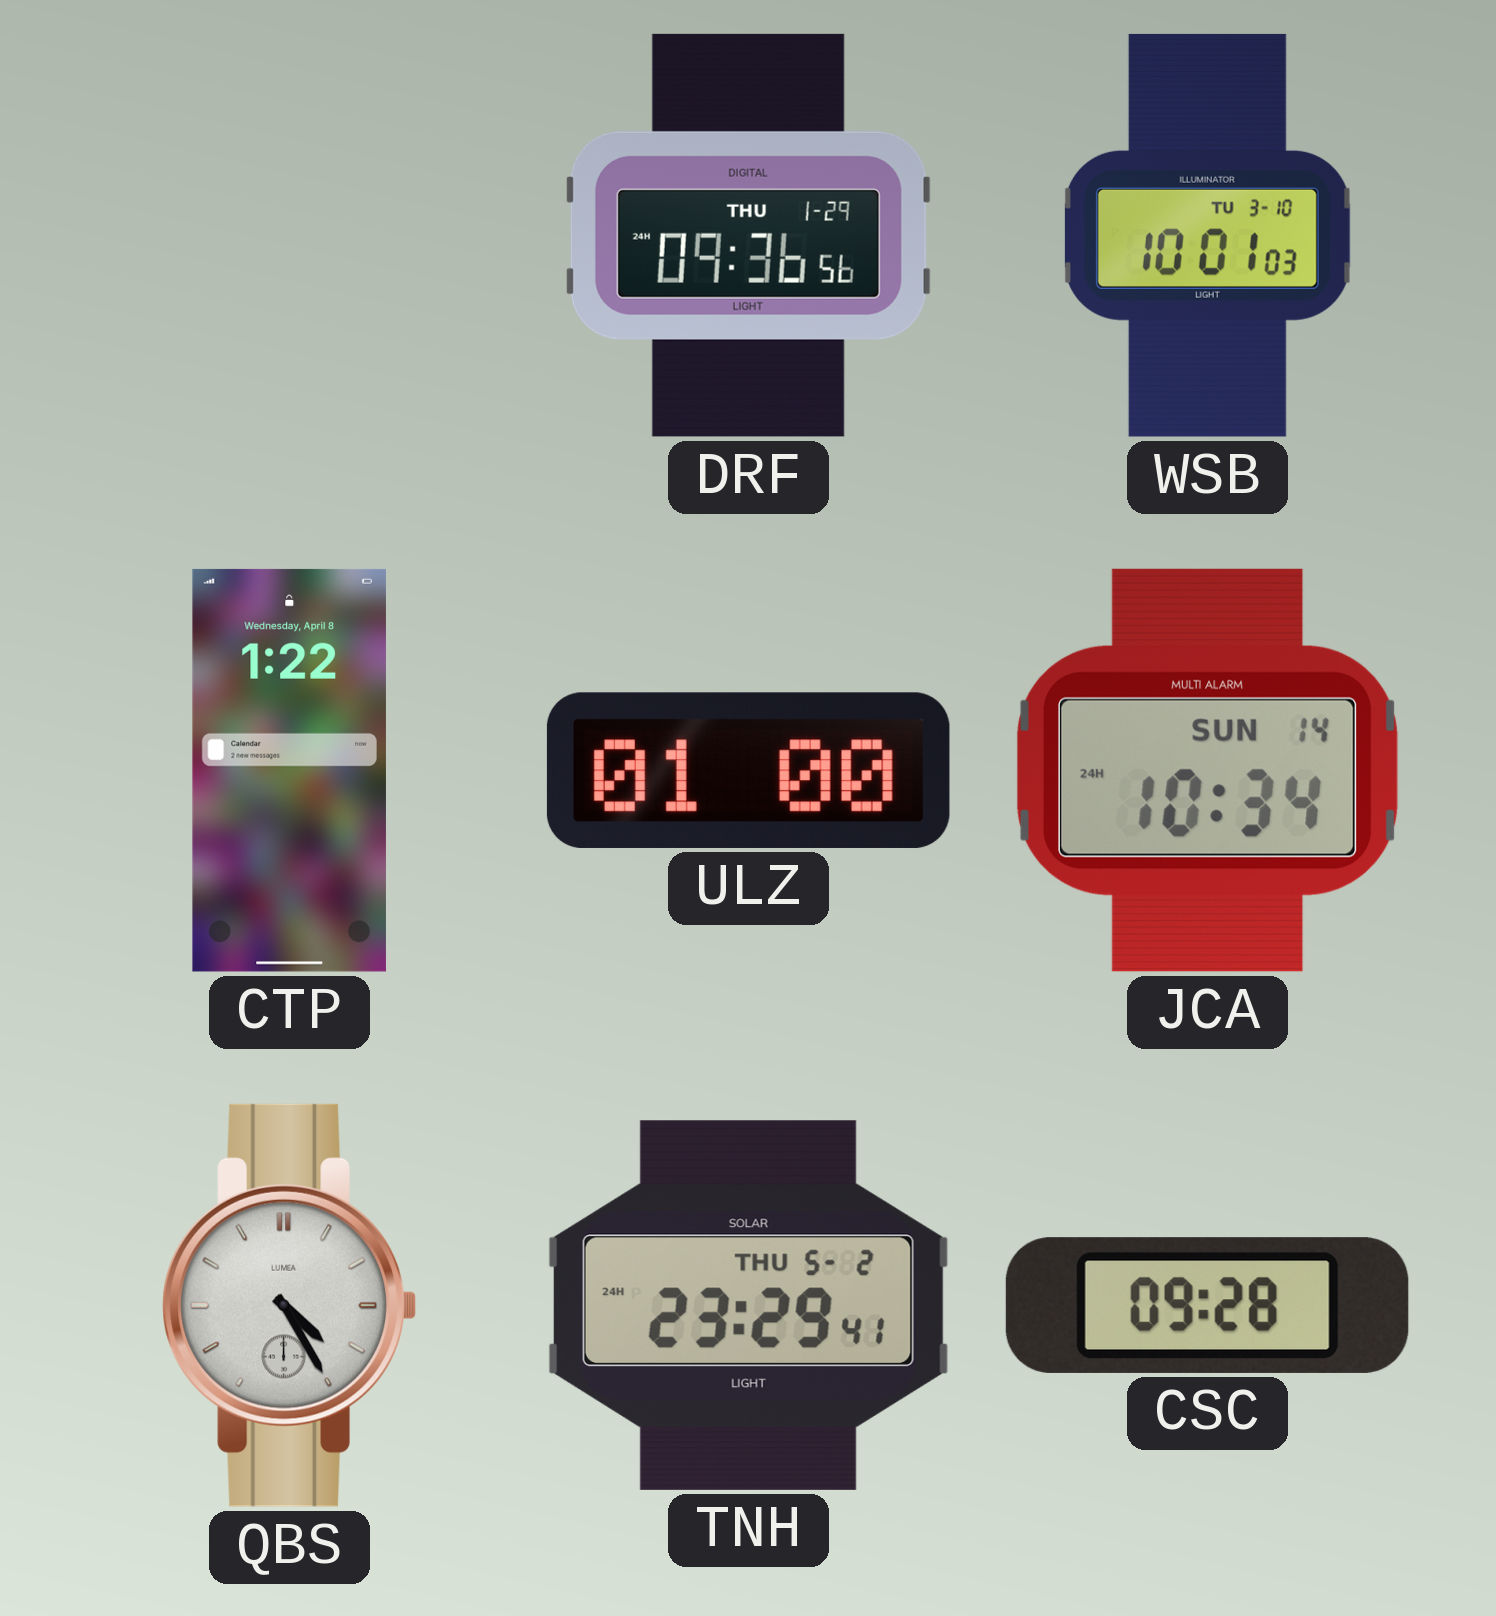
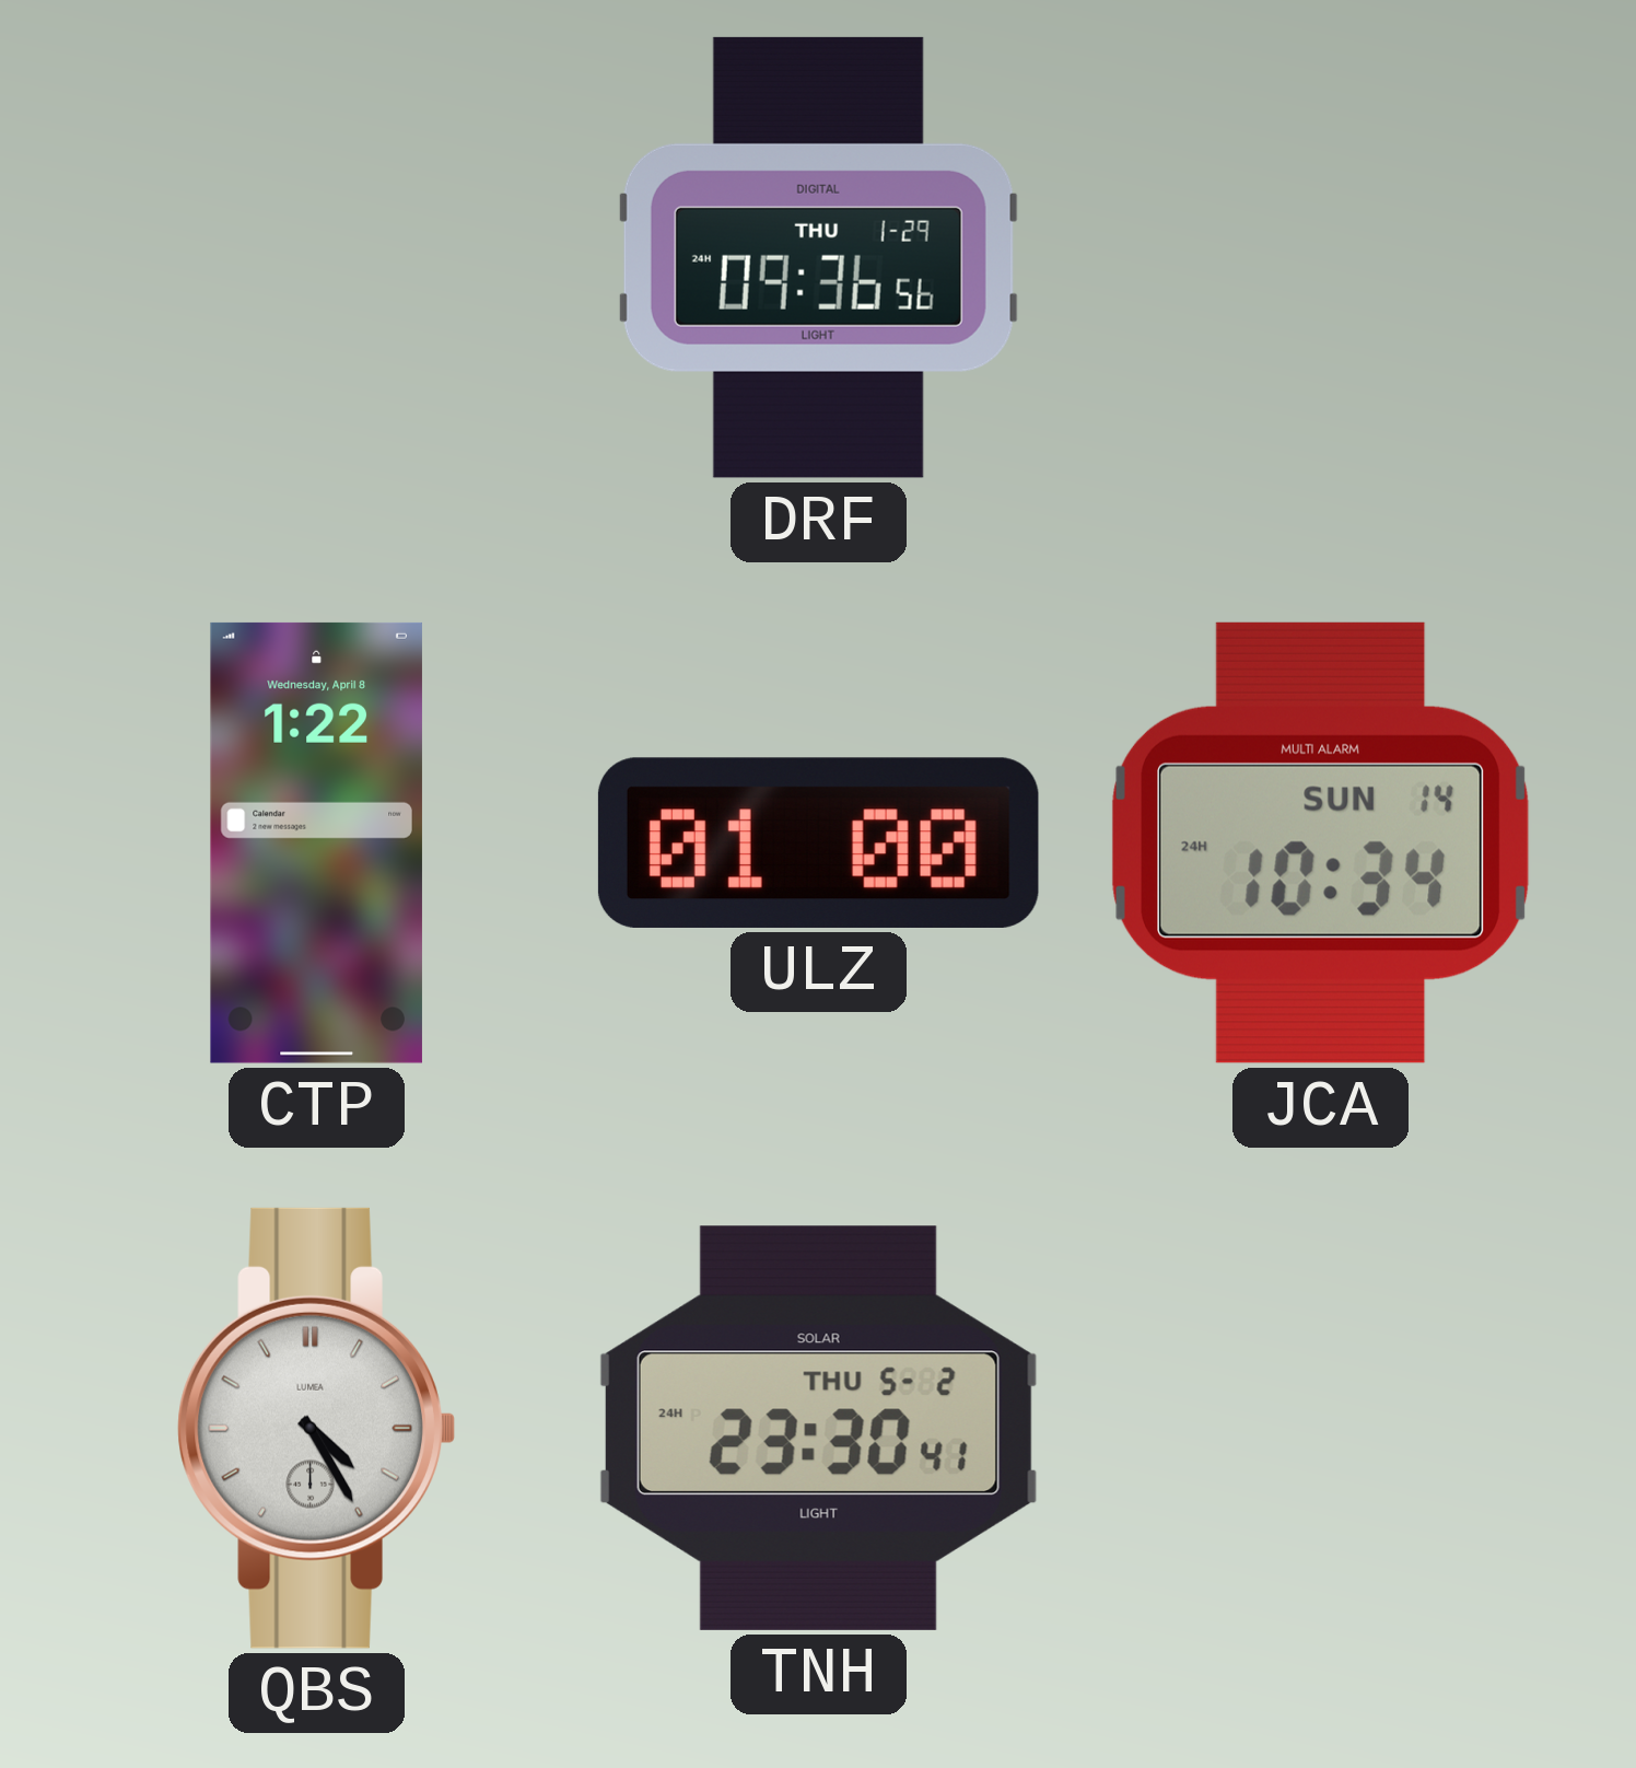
WSB: 10:01 -> none (1207, 235)
TNH: 23:29 -> 23:30 (818, 1428)
CSC: 09:28 -> none (1207, 1305)
